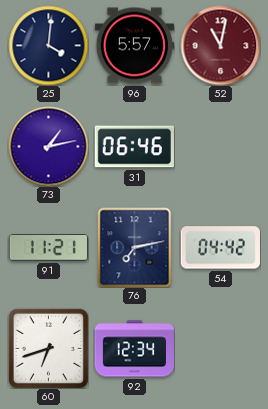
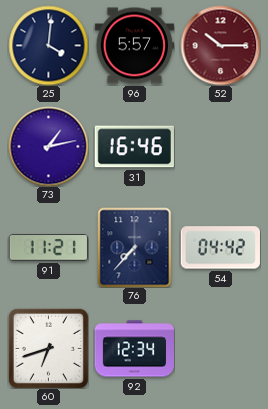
52: 11:02 -> 10:15 (220, 45)
31: 06:46 -> 16:46 (134, 147)
76: 7:13 -> 7:37 (135, 247)
